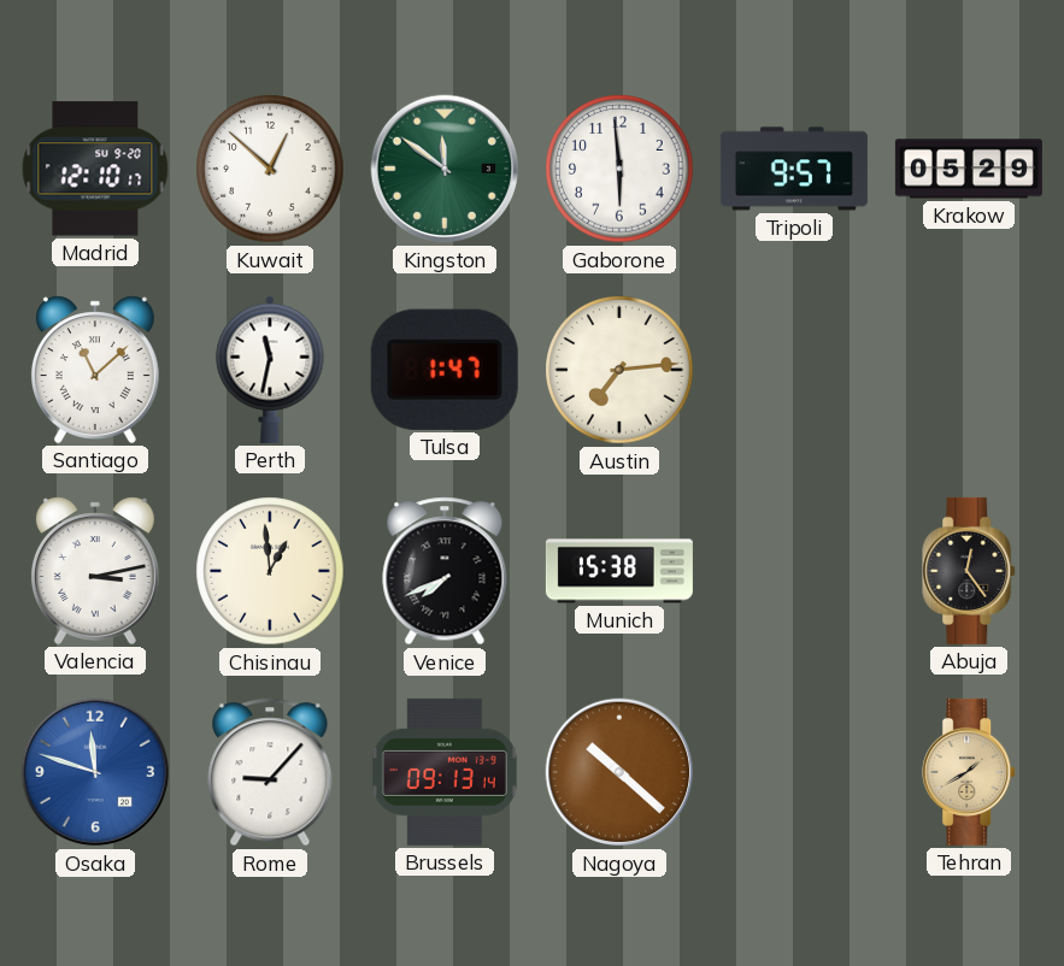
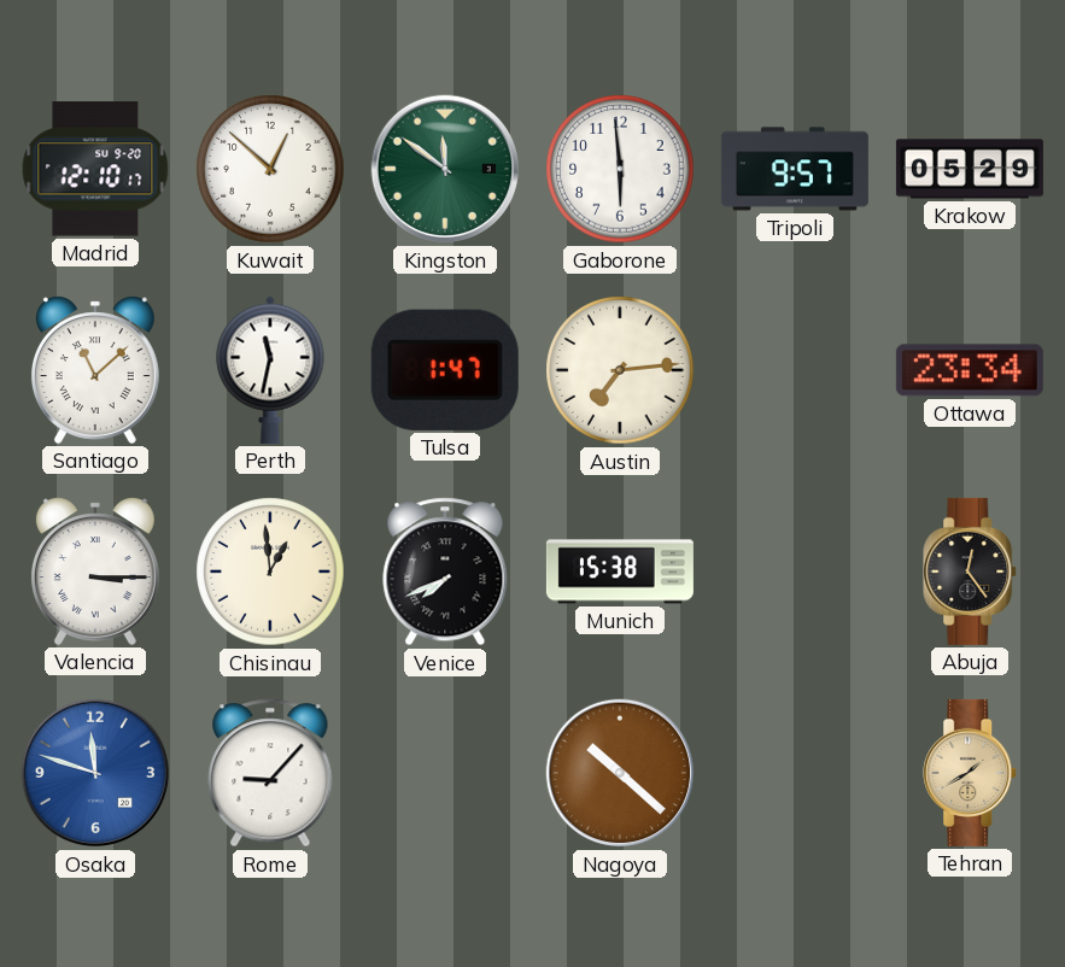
Ottawa: none -> 23:34 (970, 370)
Valencia: 3:13 -> 3:15 (95, 572)
Brussels: 09:13 -> none (445, 772)
